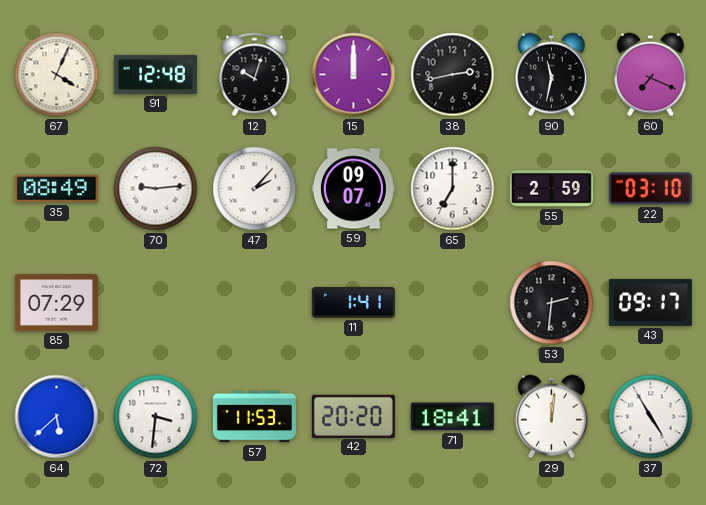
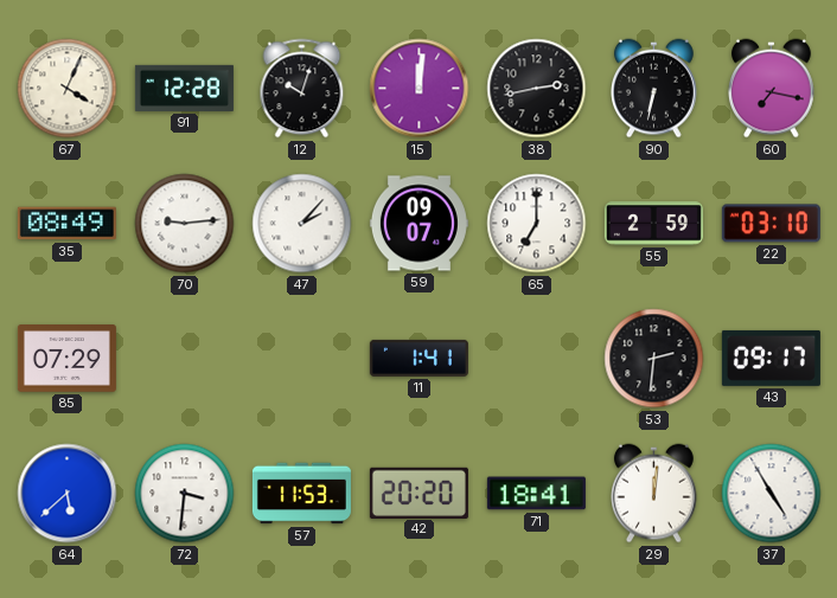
91: 12:48 -> 12:28 (184, 88)
15: 12:00 -> 12:01 (420, 89)
90: 11:32 -> 6:32 (654, 89)
60: 7:19 -> 7:17 (772, 89)
